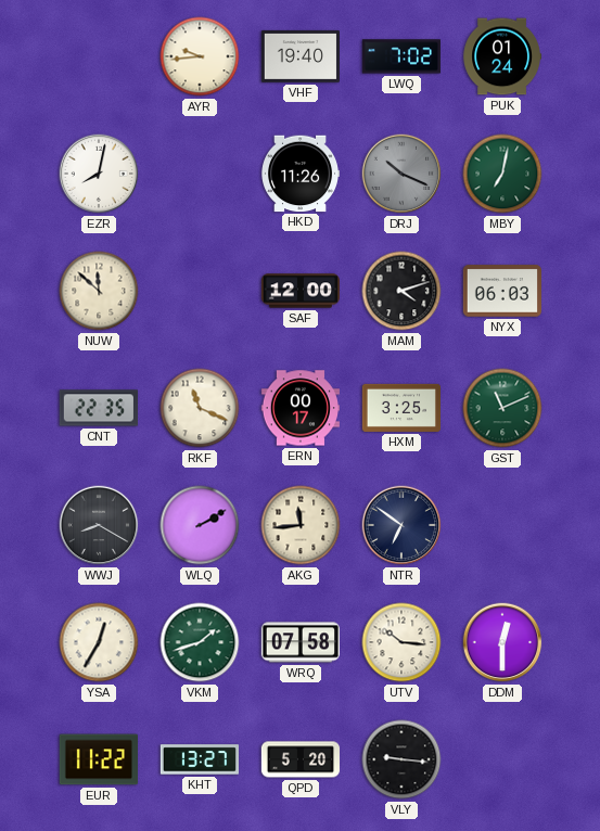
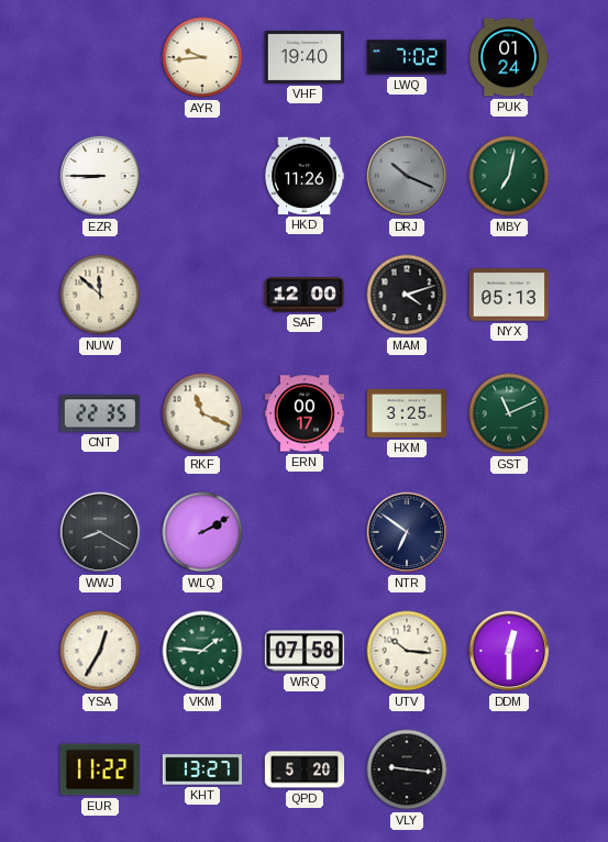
EZR: 8:02 -> 8:45 (100, 176)
NYX: 06:03 -> 05:13 (508, 295)
AKG: 11:44 -> none (301, 525)
VKM: 1:42 -> 1:46 (202, 651)
